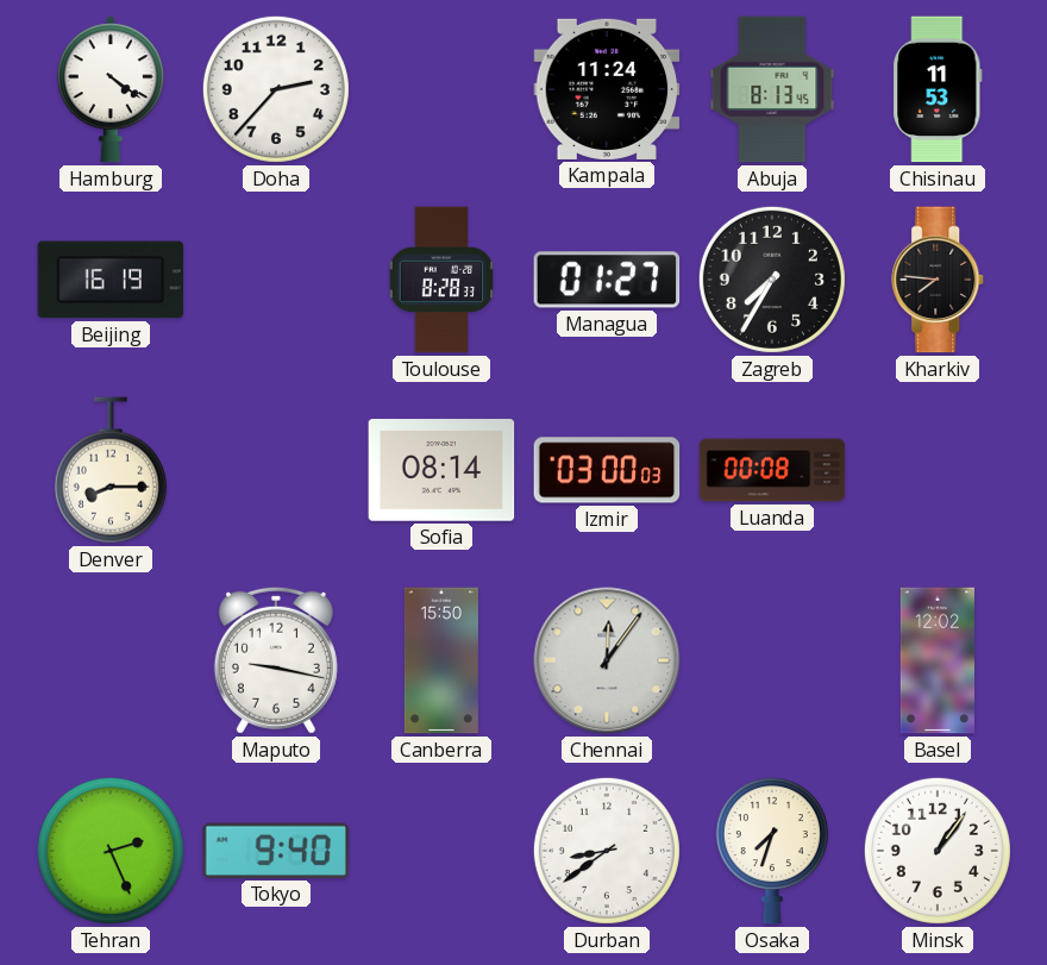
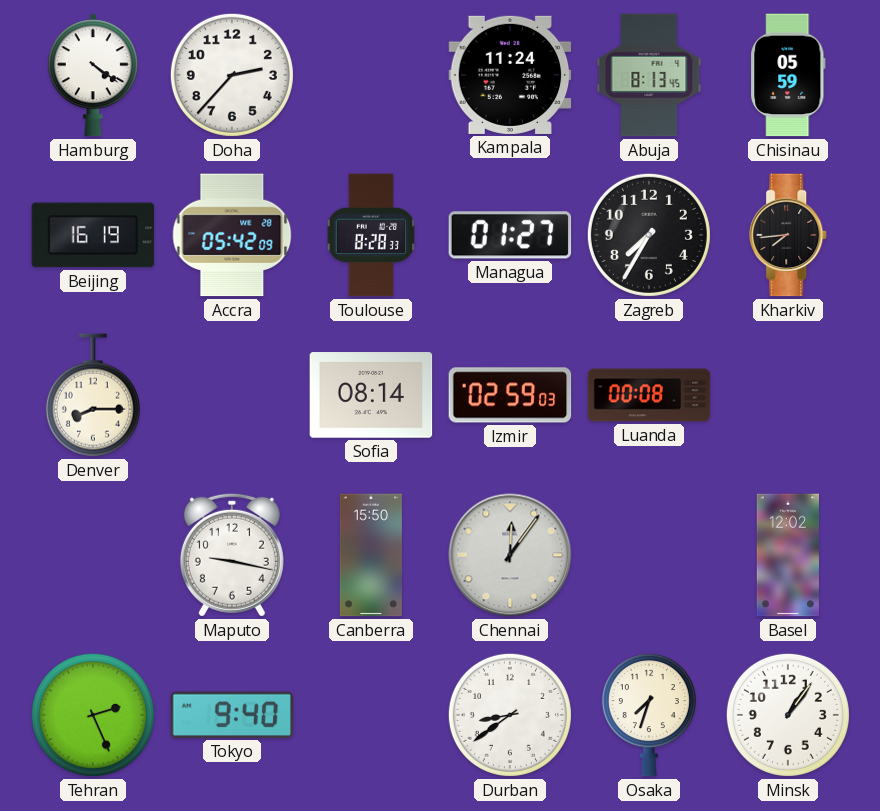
Chisinau: 11:53 -> 05:59 (788, 75)
Accra: none -> 05:42 (232, 235)
Kharkiv: 7:46 -> 7:44 (789, 235)
Izmir: 03:00 -> 02:59 (510, 395)
